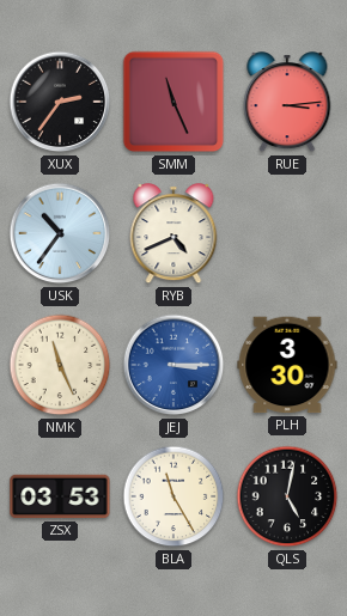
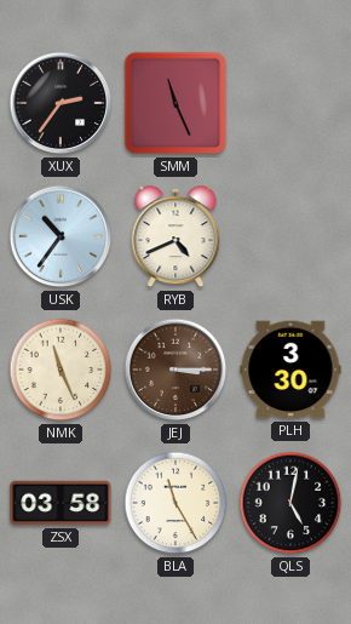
RUE: 3:14 -> none (287, 103)
JEJ dial: blue -> brown (175, 370)
ZSX: 03:53 -> 03:58 (61, 503)
